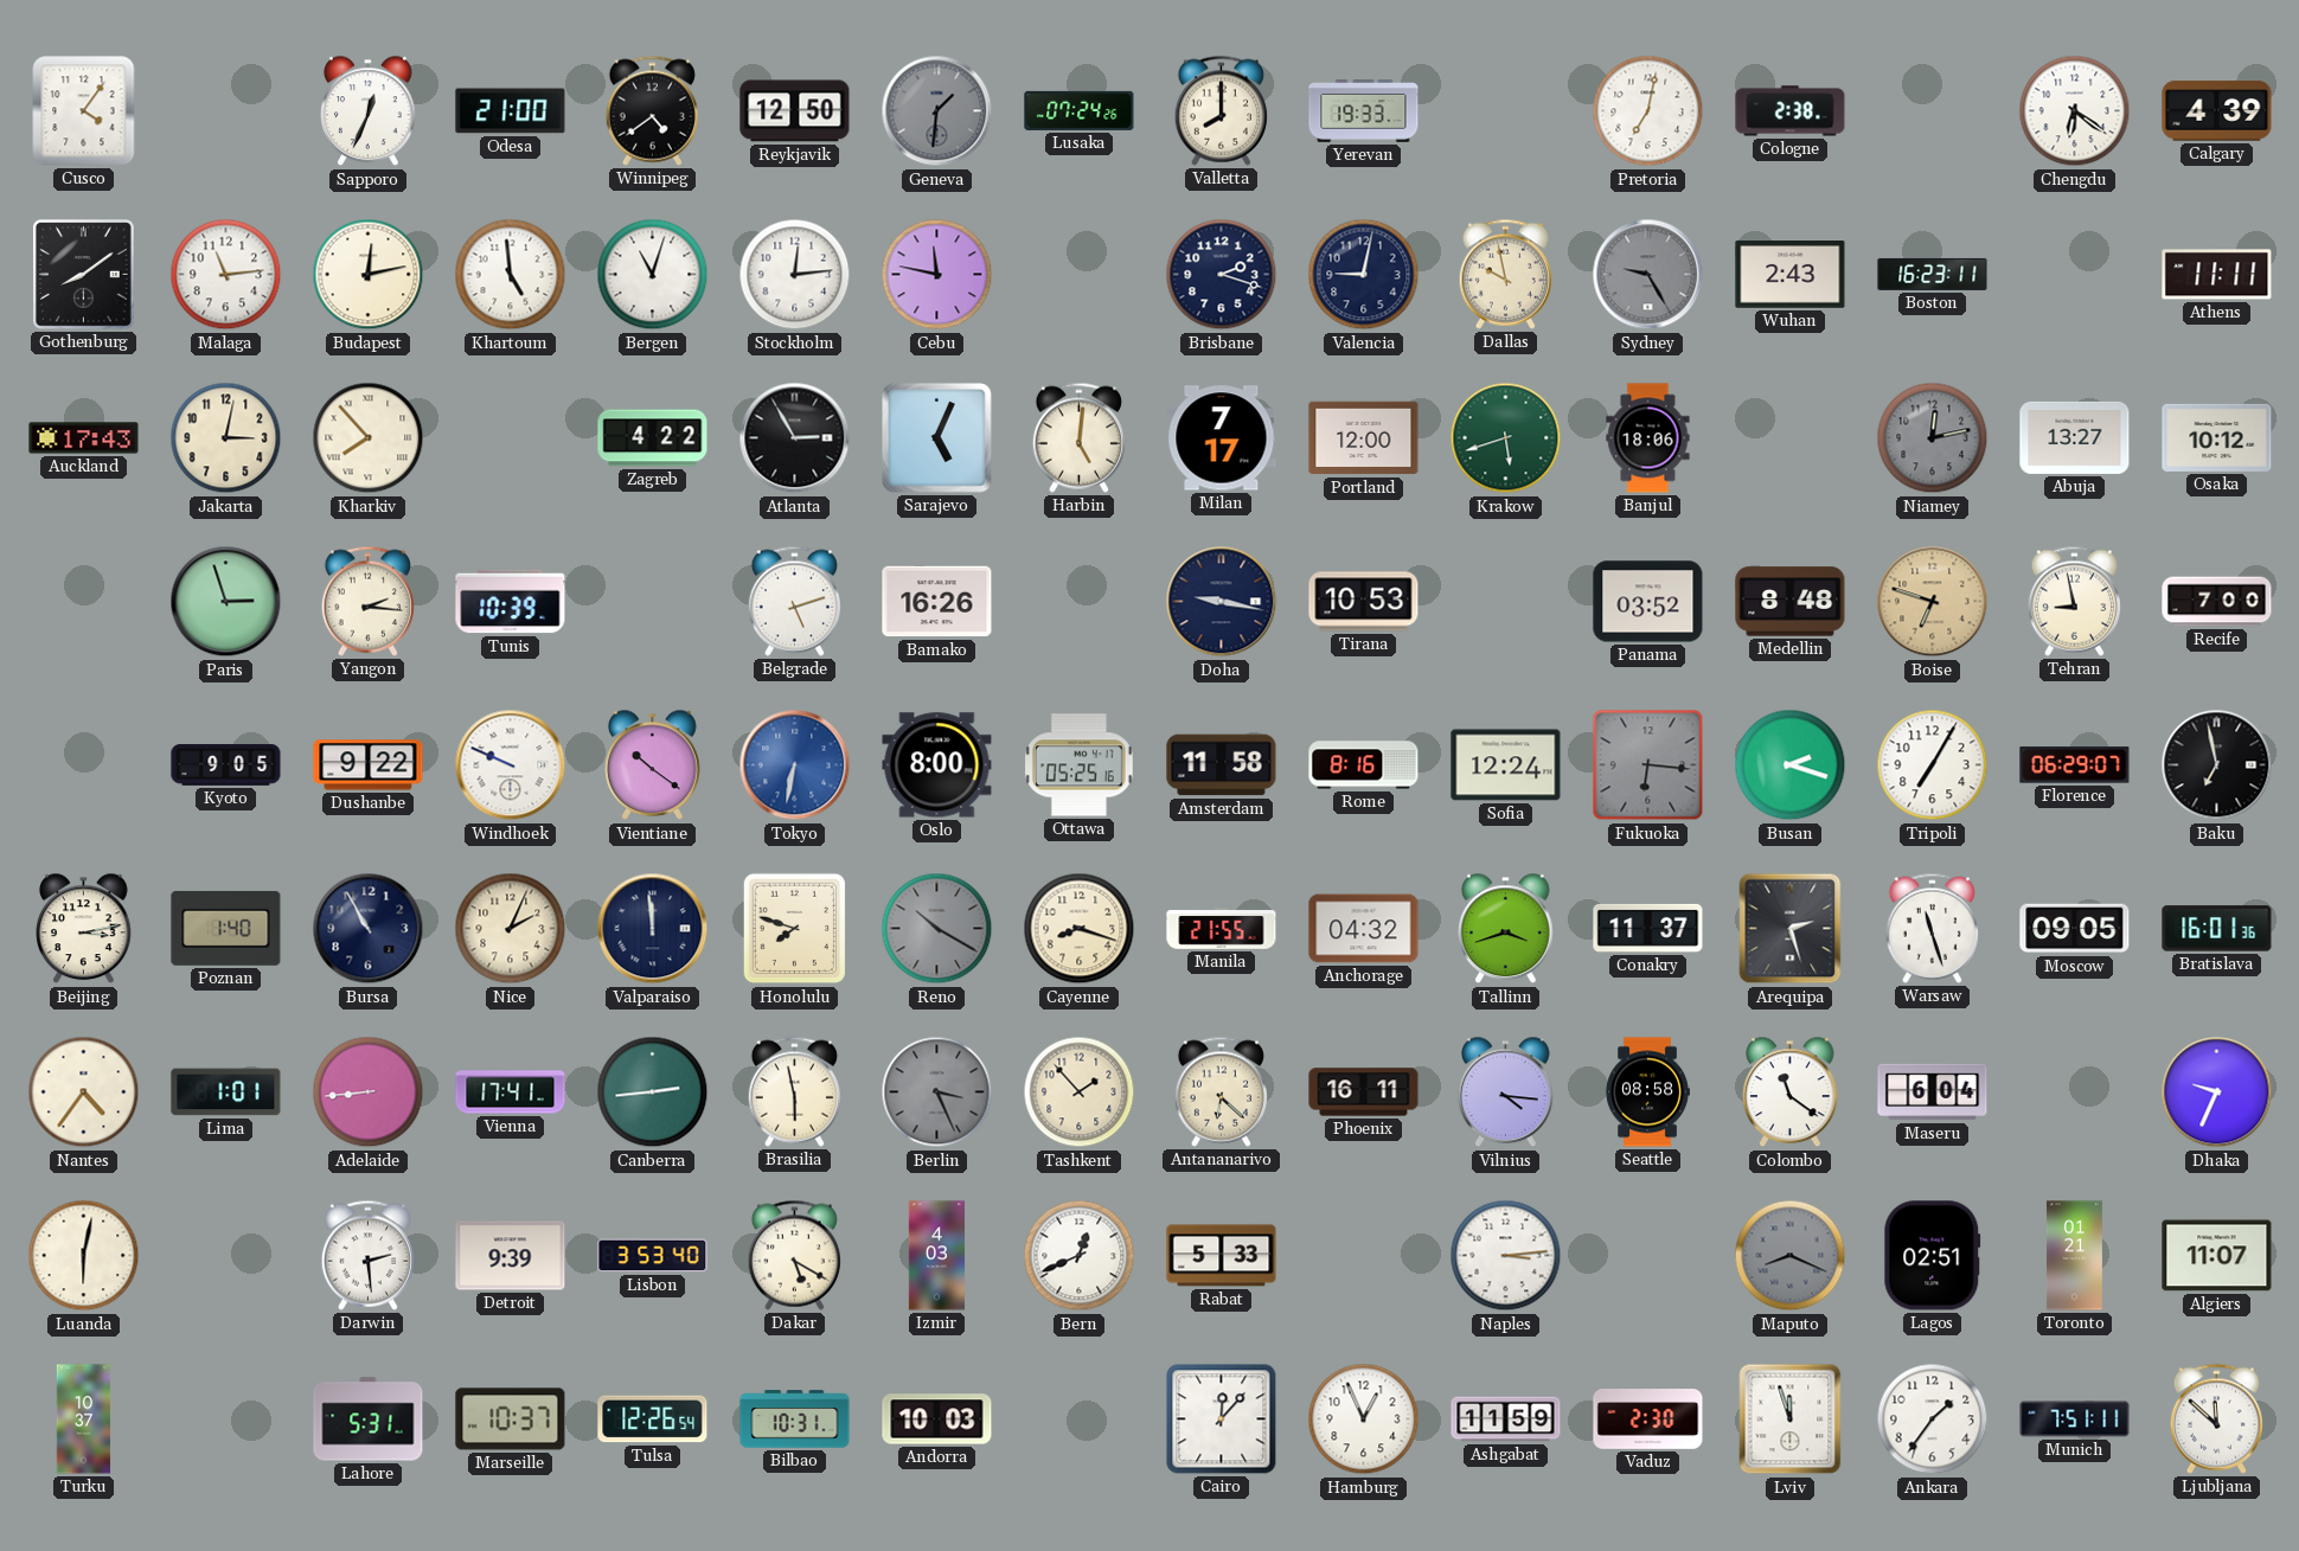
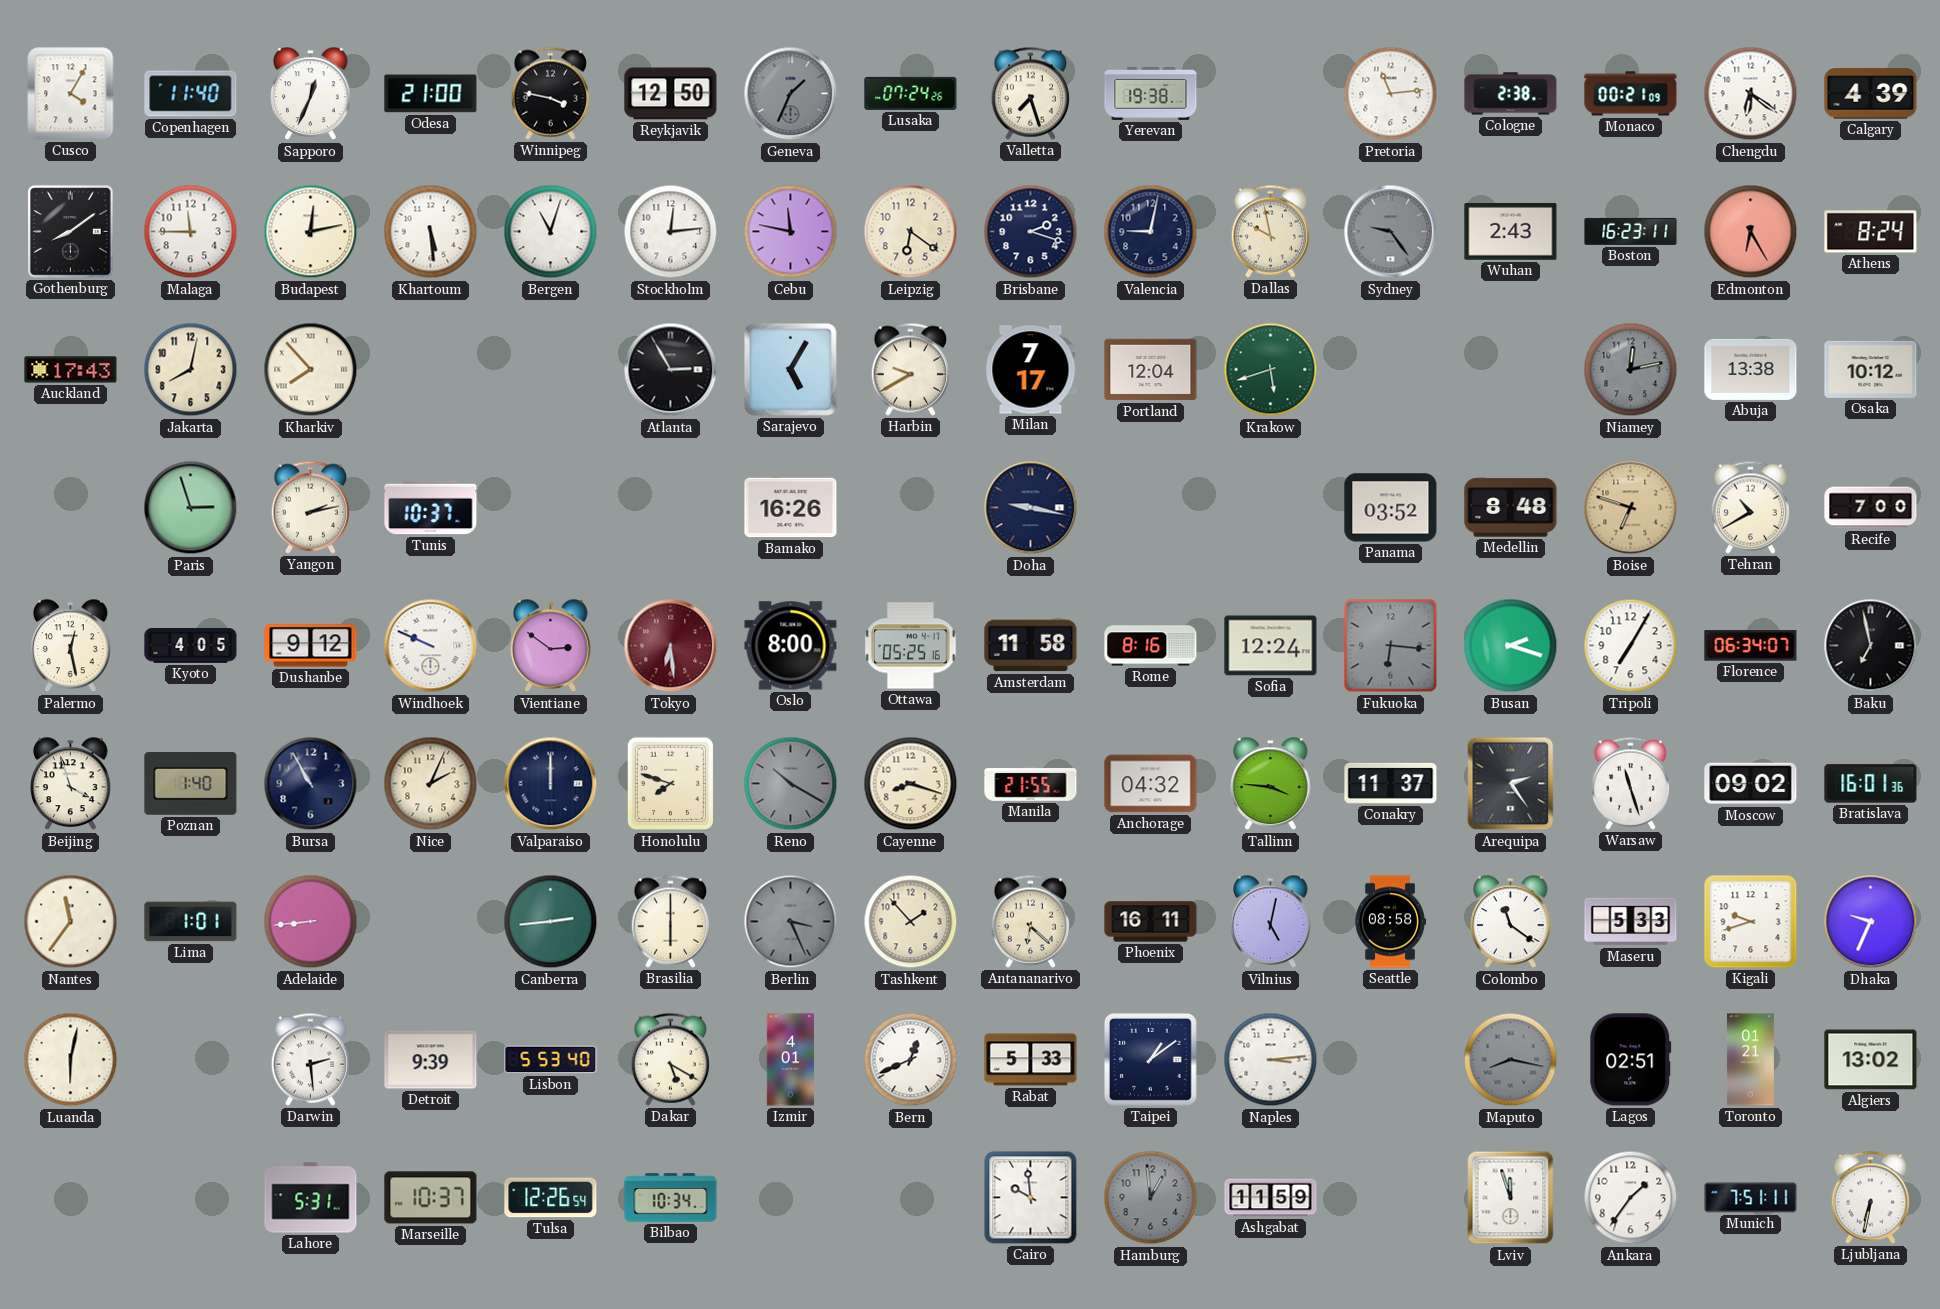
Cusco: 4:06 -> 4:05 (71, 94)
Copenhagen: none -> 11:40 (191, 94)
Winnipeg: 4:39 -> 3:47 (550, 93)
Geneva: 1:31 -> 1:34 (791, 94)
Valletta: 8:00 -> 7:27 (1030, 93)
Yerevan: 19:33 -> 19:38 (1151, 93)
Pretoria: 7:02 -> 11:14 (1391, 94)
Monaco: none -> 00:21 (1631, 94)
Malaga: 11:14 -> 11:45 (191, 232)
Khartoum: 4:59 -> 5:29 (431, 232)
Leipzig: none -> 6:21 (911, 232)
Sydney: 9:25 -> 9:24 (1391, 232)
Edmonton: none -> 6:25 (1751, 232)
Athens: 11:11 -> 8:24 (1871, 232)
Jakarta: 3:02 -> 8:02 (191, 370)
Zagreb: 4:22 -> none (653, 438)
Sarajevo: 5:04 -> 5:05 (790, 369)
Harbin: 5:01 -> 9:40 (910, 369)
Portland: 12:00 -> 12:04 (1151, 370)
Banjul: 18:06 -> none (1648, 438)
Abuja: 13:27 -> 13:38 (1751, 369)
Yangon: 2:16 -> 2:13 (310, 507)
Tunis: 10:39 -> 10:37 (431, 508)
Belgrade: 5:12 -> none (794, 601)
Tirana: 10:53 -> none (1364, 602)
Tehran: 8:58 -> 10:40 (1750, 507)
Palermo: none -> 12:28 (71, 646)
Kyoto: 9:05 -> 4:05 (191, 646)
Dushanbe: 9:22 -> 9:12 (311, 646)
Vientiane: 10:21 -> 2:51 (551, 646)
Tokyo: 6:32 -> 6:29 (671, 646)
Tokyo dial: blue -> burgundy (671, 646)
Florence: 06:29 -> 06:34 (1751, 646)
Beijing: 3:13 -> 3:57 (71, 784)
Valparaiso: 11:59 -> 12:00 (551, 784)
Tallinn: 3:42 -> 3:46 (1271, 784)
Arequipa: 2:27 -> 2:24 (1511, 784)
Moscow: 09:05 -> 09:02 (1751, 784)
Nantes: 4:36 -> 11:36 (71, 922)
Vienna: 17:41 -> none (511, 1092)
Brasilia: 5:58 -> 6:00 (670, 921)
Vilnius: 4:16 -> 5:02 (1271, 922)
Maseru: 6:04 -> 5:33 (1631, 922)
Kigali: none -> 9:42 (1751, 922)
Lisbon: 3:53 -> 5:53 (551, 1060)
Izmir: 4:03 -> 4:01 (790, 1060)
Taipei: none -> 1:09 (1150, 1059)
Maputo: 8:19 -> 8:17 (1511, 1060)
Algiers: 11:07 -> 13:02 (1871, 1060)
Turku: 10:37 -> none (84, 1419)
Bilbao: 10:31 -> 10:34 (671, 1198)
Andorra: 10:03 -> none (937, 1419)
Cairo: 12:07 -> 9:59 (1031, 1198)
Hamburg: 12:56 -> 12:59 (1151, 1198)
Hamburg dial: white -> grey (1151, 1198)
Vaduz: 2:30 -> none (1648, 1419)
Ljubljana: 11:52 -> 6:32 (1870, 1197)
